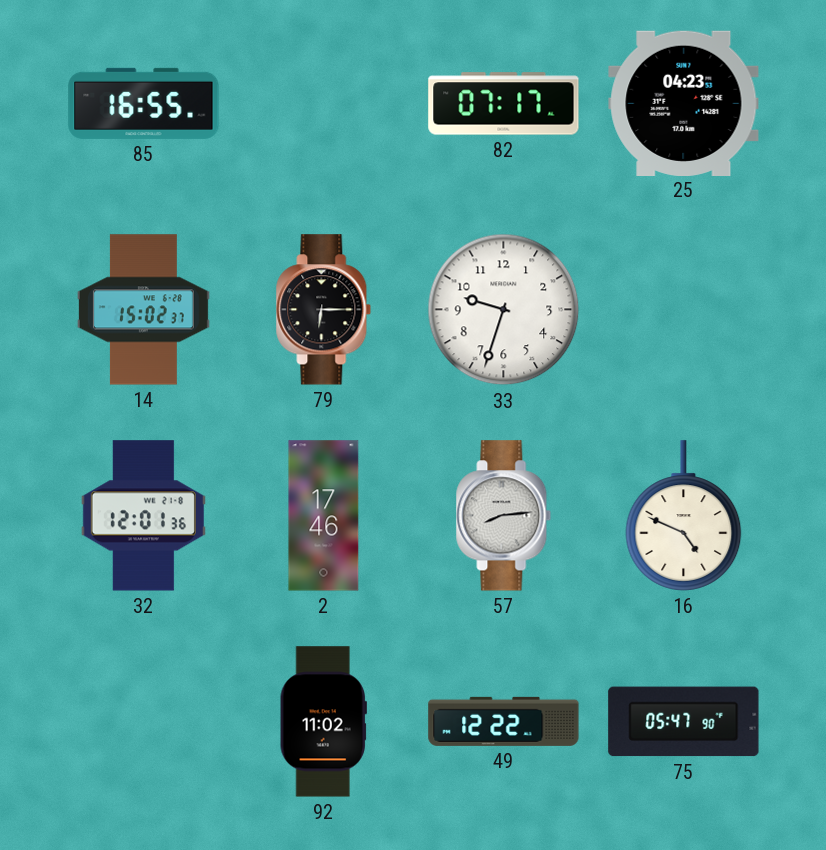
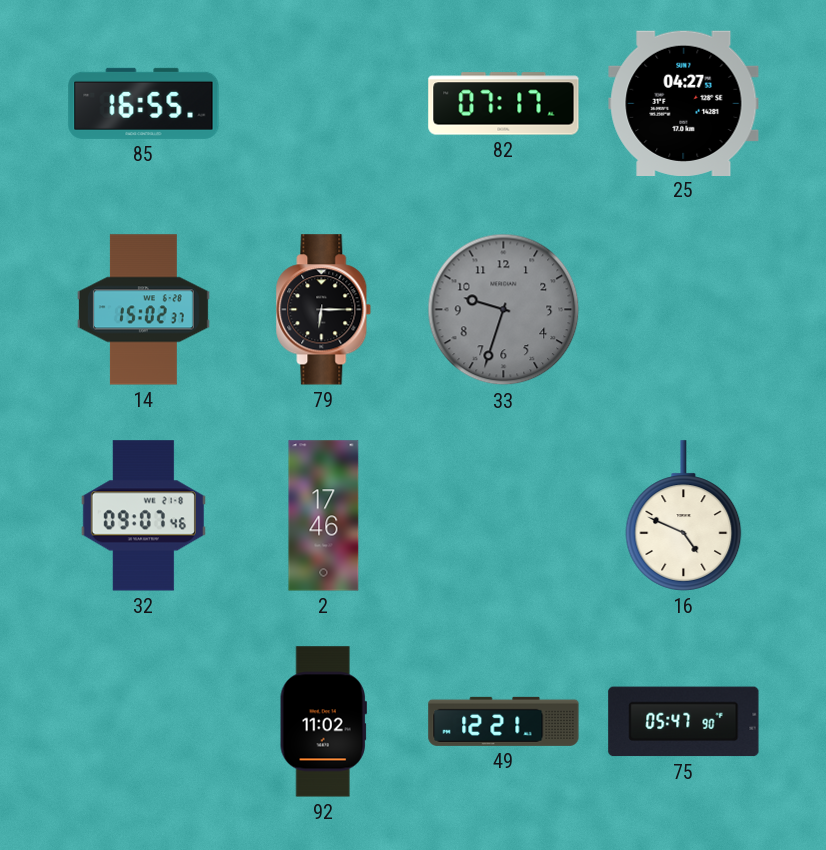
25: 04:23 -> 04:27 (684, 103)
33 dial: white -> grey (504, 310)
32: 12:01 -> 09:07 (143, 516)
57: 8:14 -> none (504, 516)
49: 12:22 -> 12:21 (504, 721)
